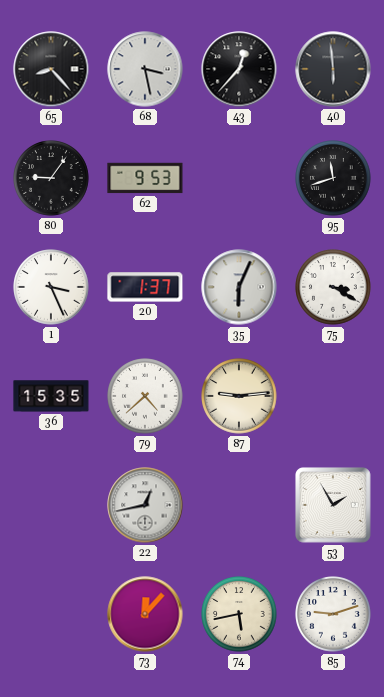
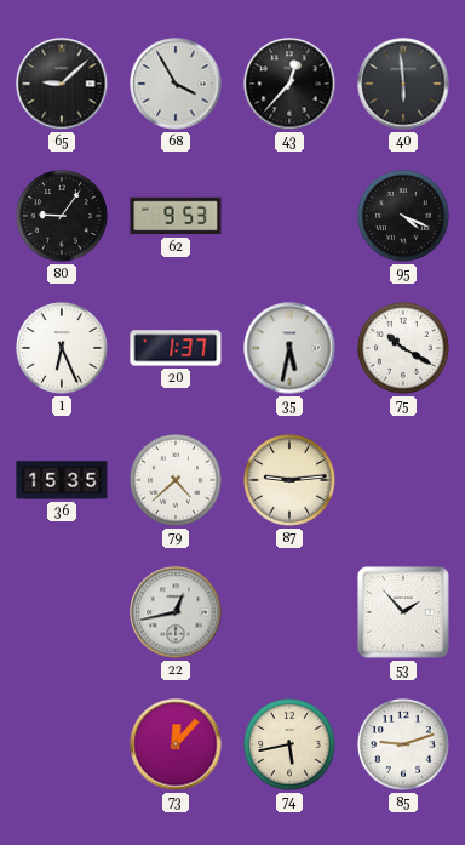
65: 8:23 -> 9:08 (62, 84)
68: 3:28 -> 3:55 (176, 84)
95: 11:42 -> 4:19 (403, 216)
1: 3:26 -> 6:26 (62, 348)
35: 6:04 -> 5:32 (289, 348)
75: 3:20 -> 10:20 (403, 348)
53: 1:55 -> 1:53 (404, 613)
